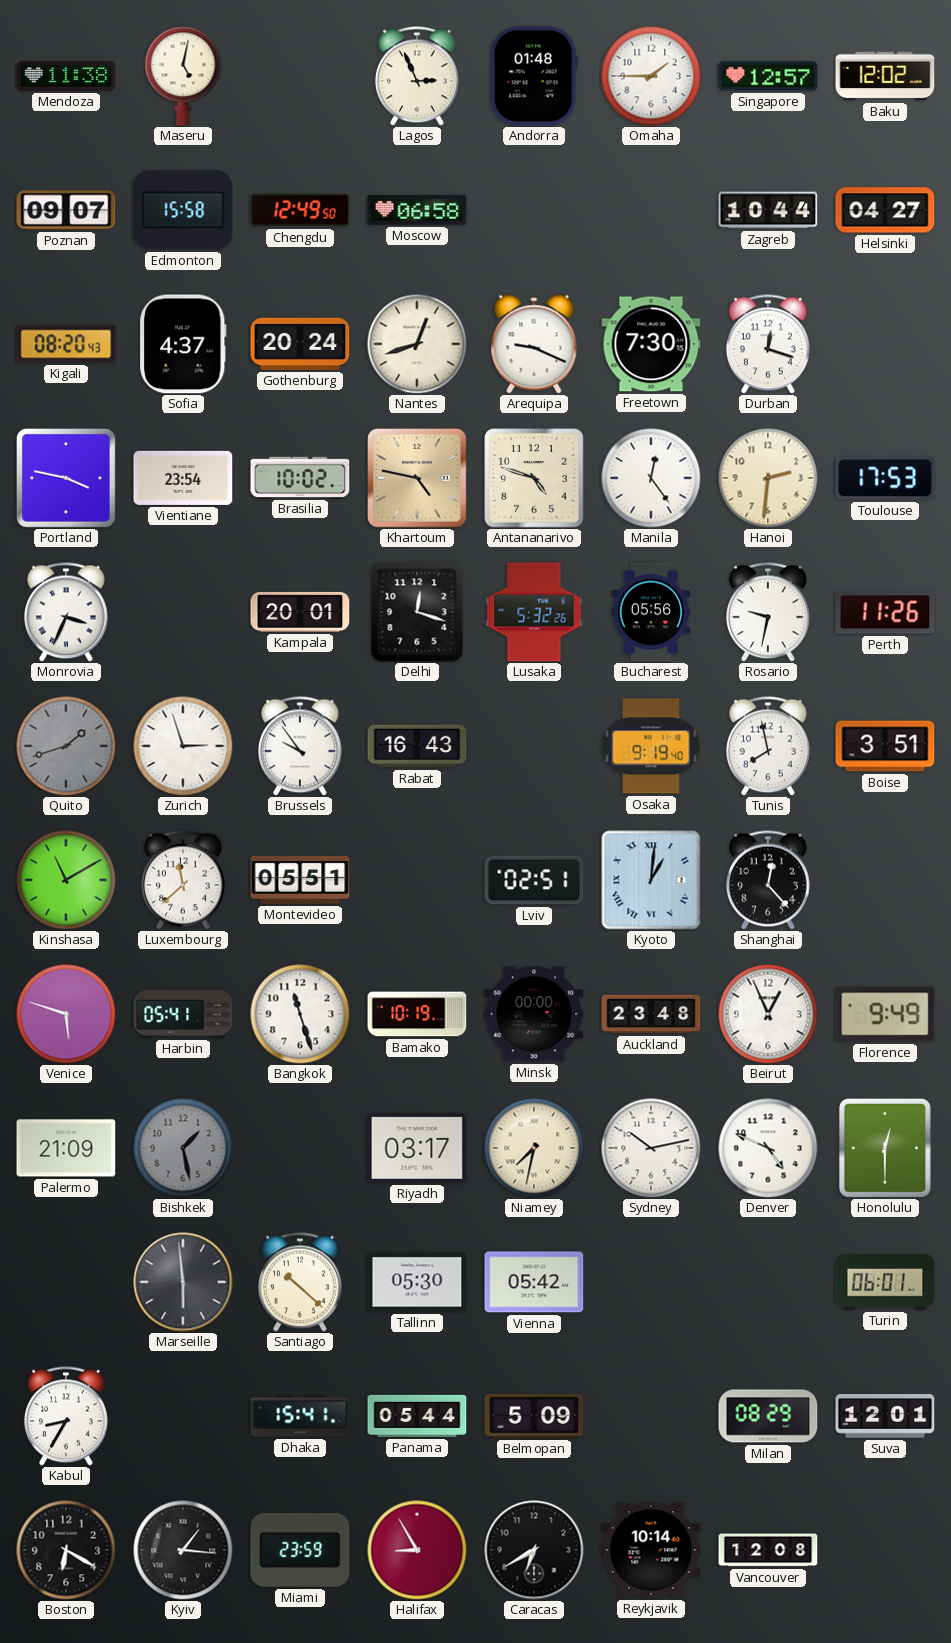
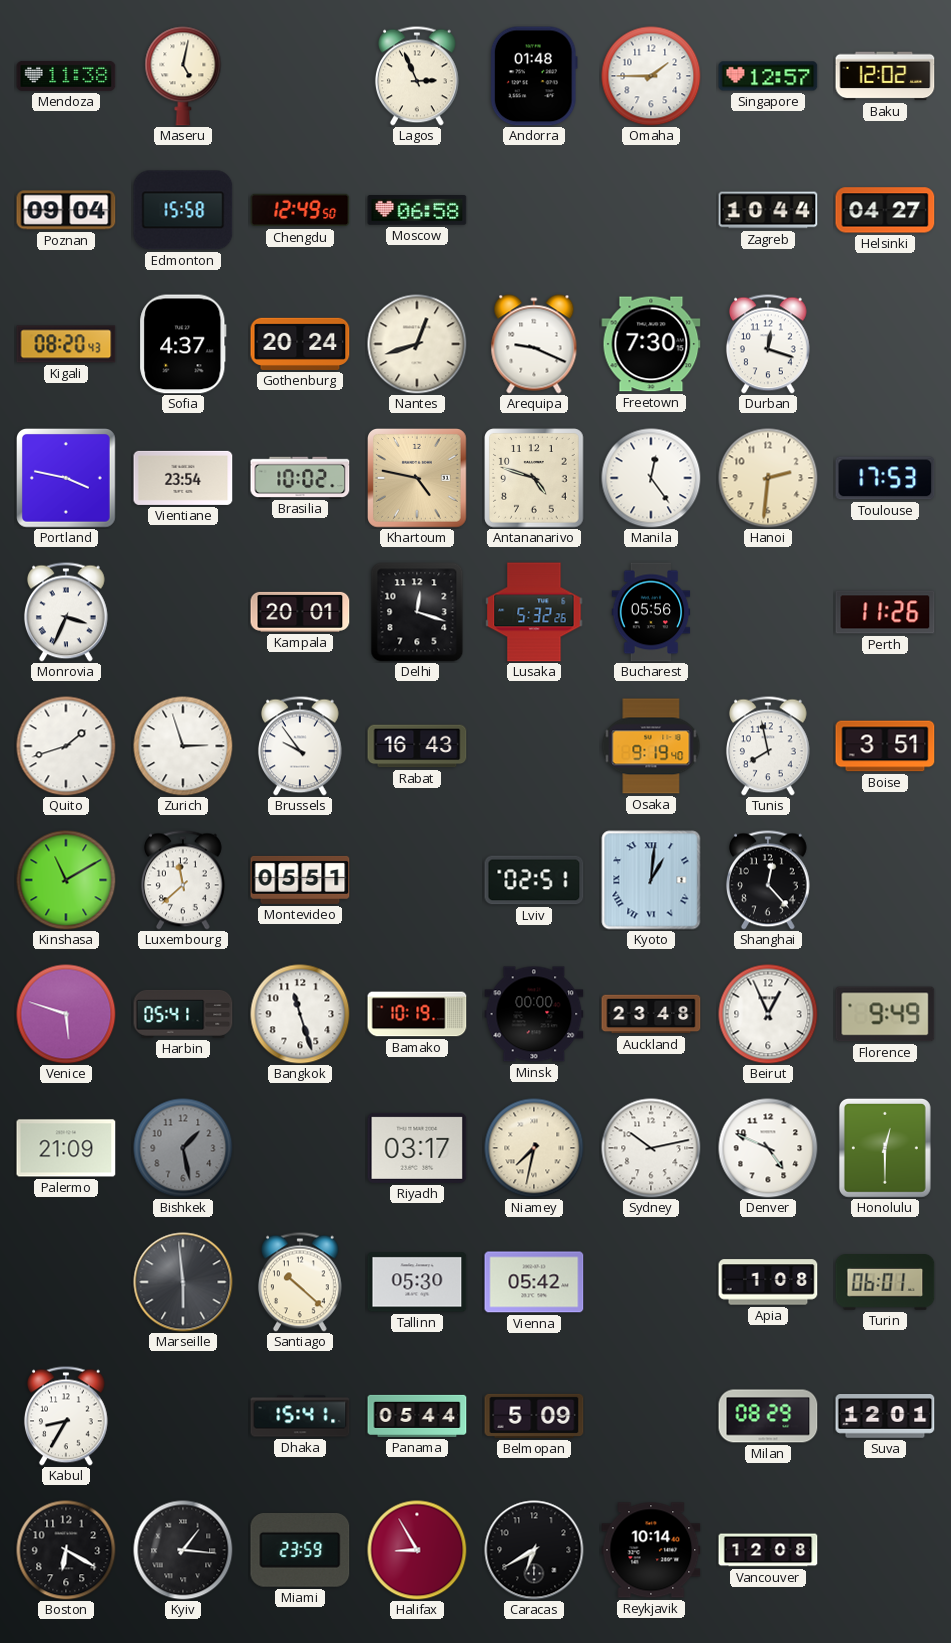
Poznan: 09:07 -> 09:04 (66, 210)
Rosario: 9:32 -> none (768, 612)
Quito dial: grey -> white (66, 746)
Apia: none -> 1:08 (768, 1282)
